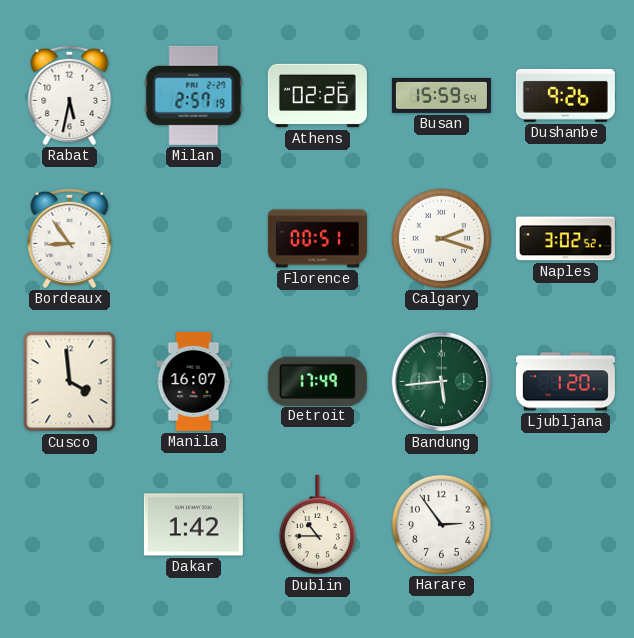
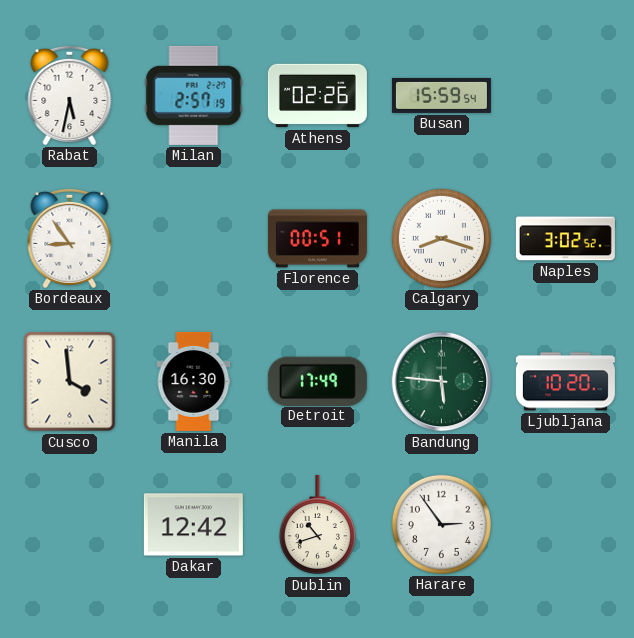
Dushanbe: 9:26 -> none (565, 95)
Calgary: 2:18 -> 8:18 (441, 238)
Manila: 16:07 -> 16:30 (194, 381)
Bandung: 5:44 -> 5:46 (442, 382)
Ljubljana: 1:20 -> 10:20 (565, 382)
Dakar: 1:42 -> 12:42 (193, 525)
Dublin: 10:45 -> 10:42 (317, 525)
